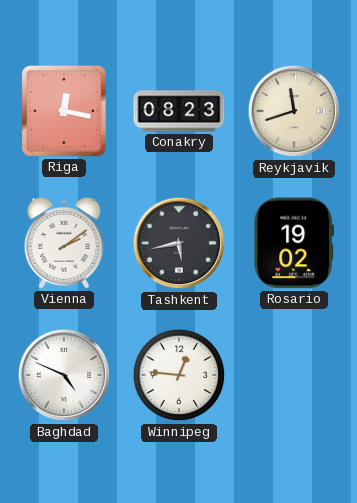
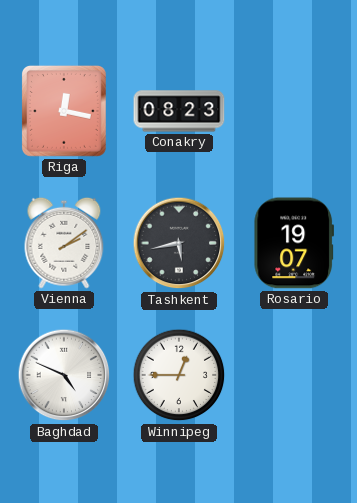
Reykjavik: 11:42 -> none (294, 111)
Rosario: 19:02 -> 19:07 (293, 243)
Winnipeg: 12:46 -> 12:45 (179, 375)
